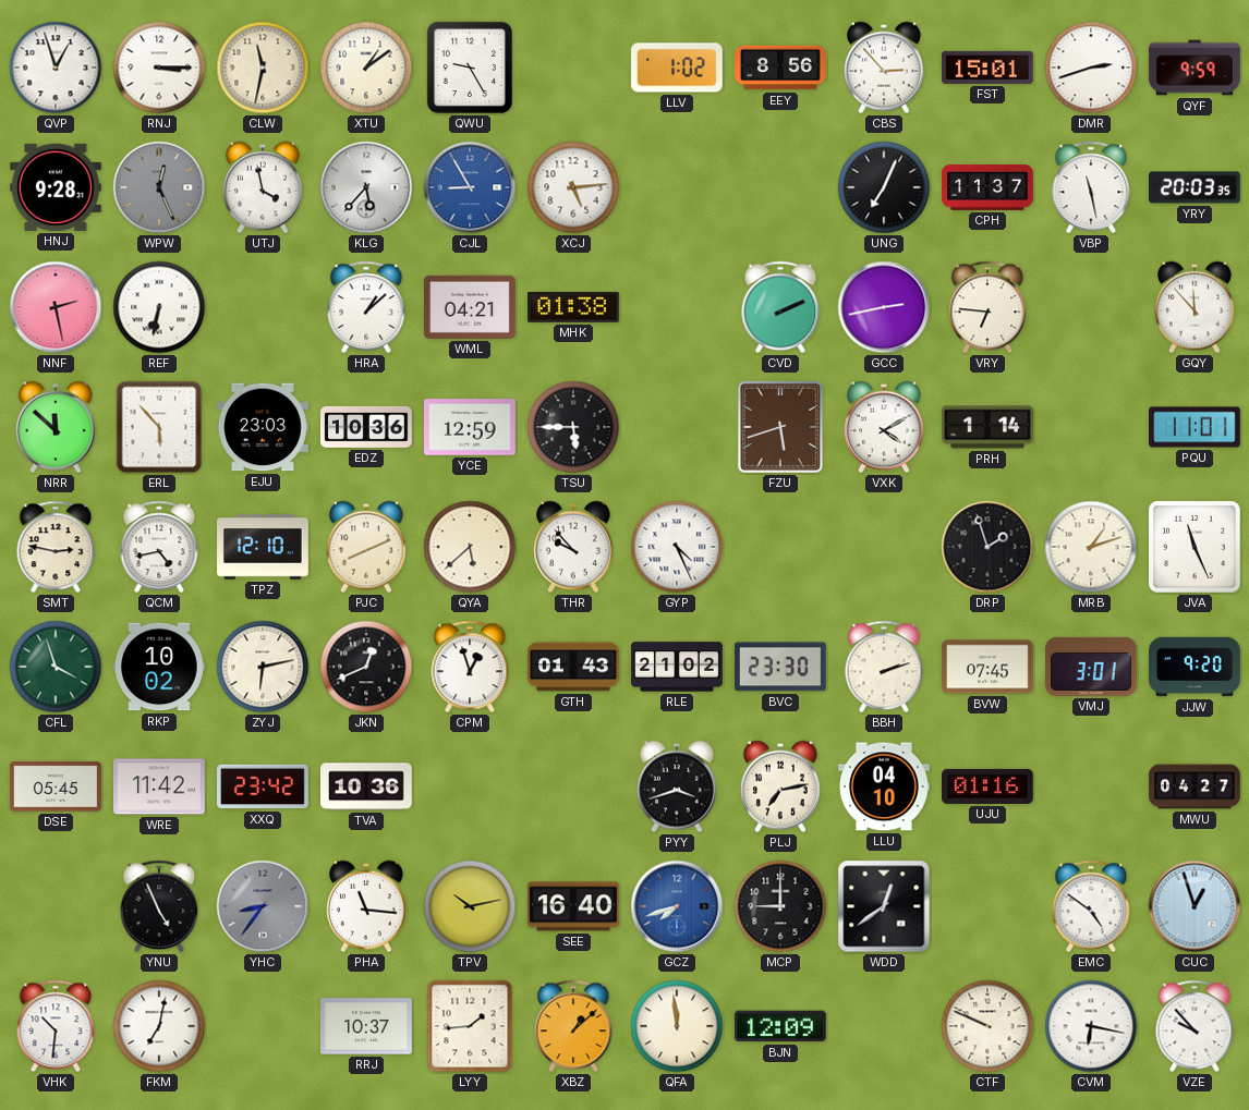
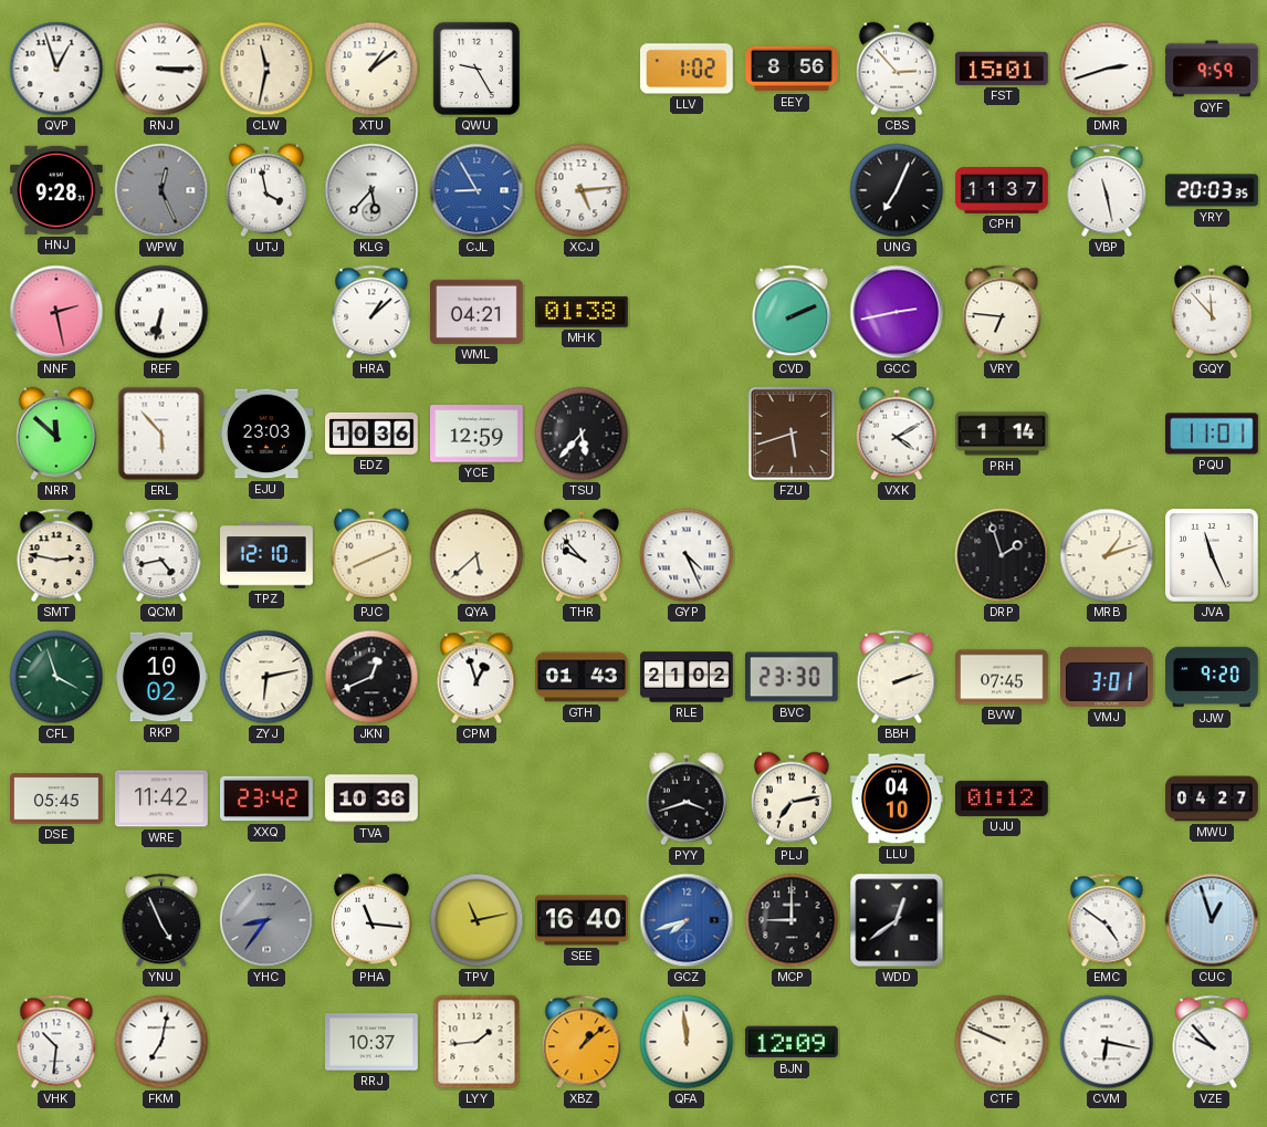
TSU: 5:45 -> 5:37 (582, 434)
UJU: 01:16 -> 01:12 (1003, 799)
TPV: 10:13 -> 11:13 (477, 920)
